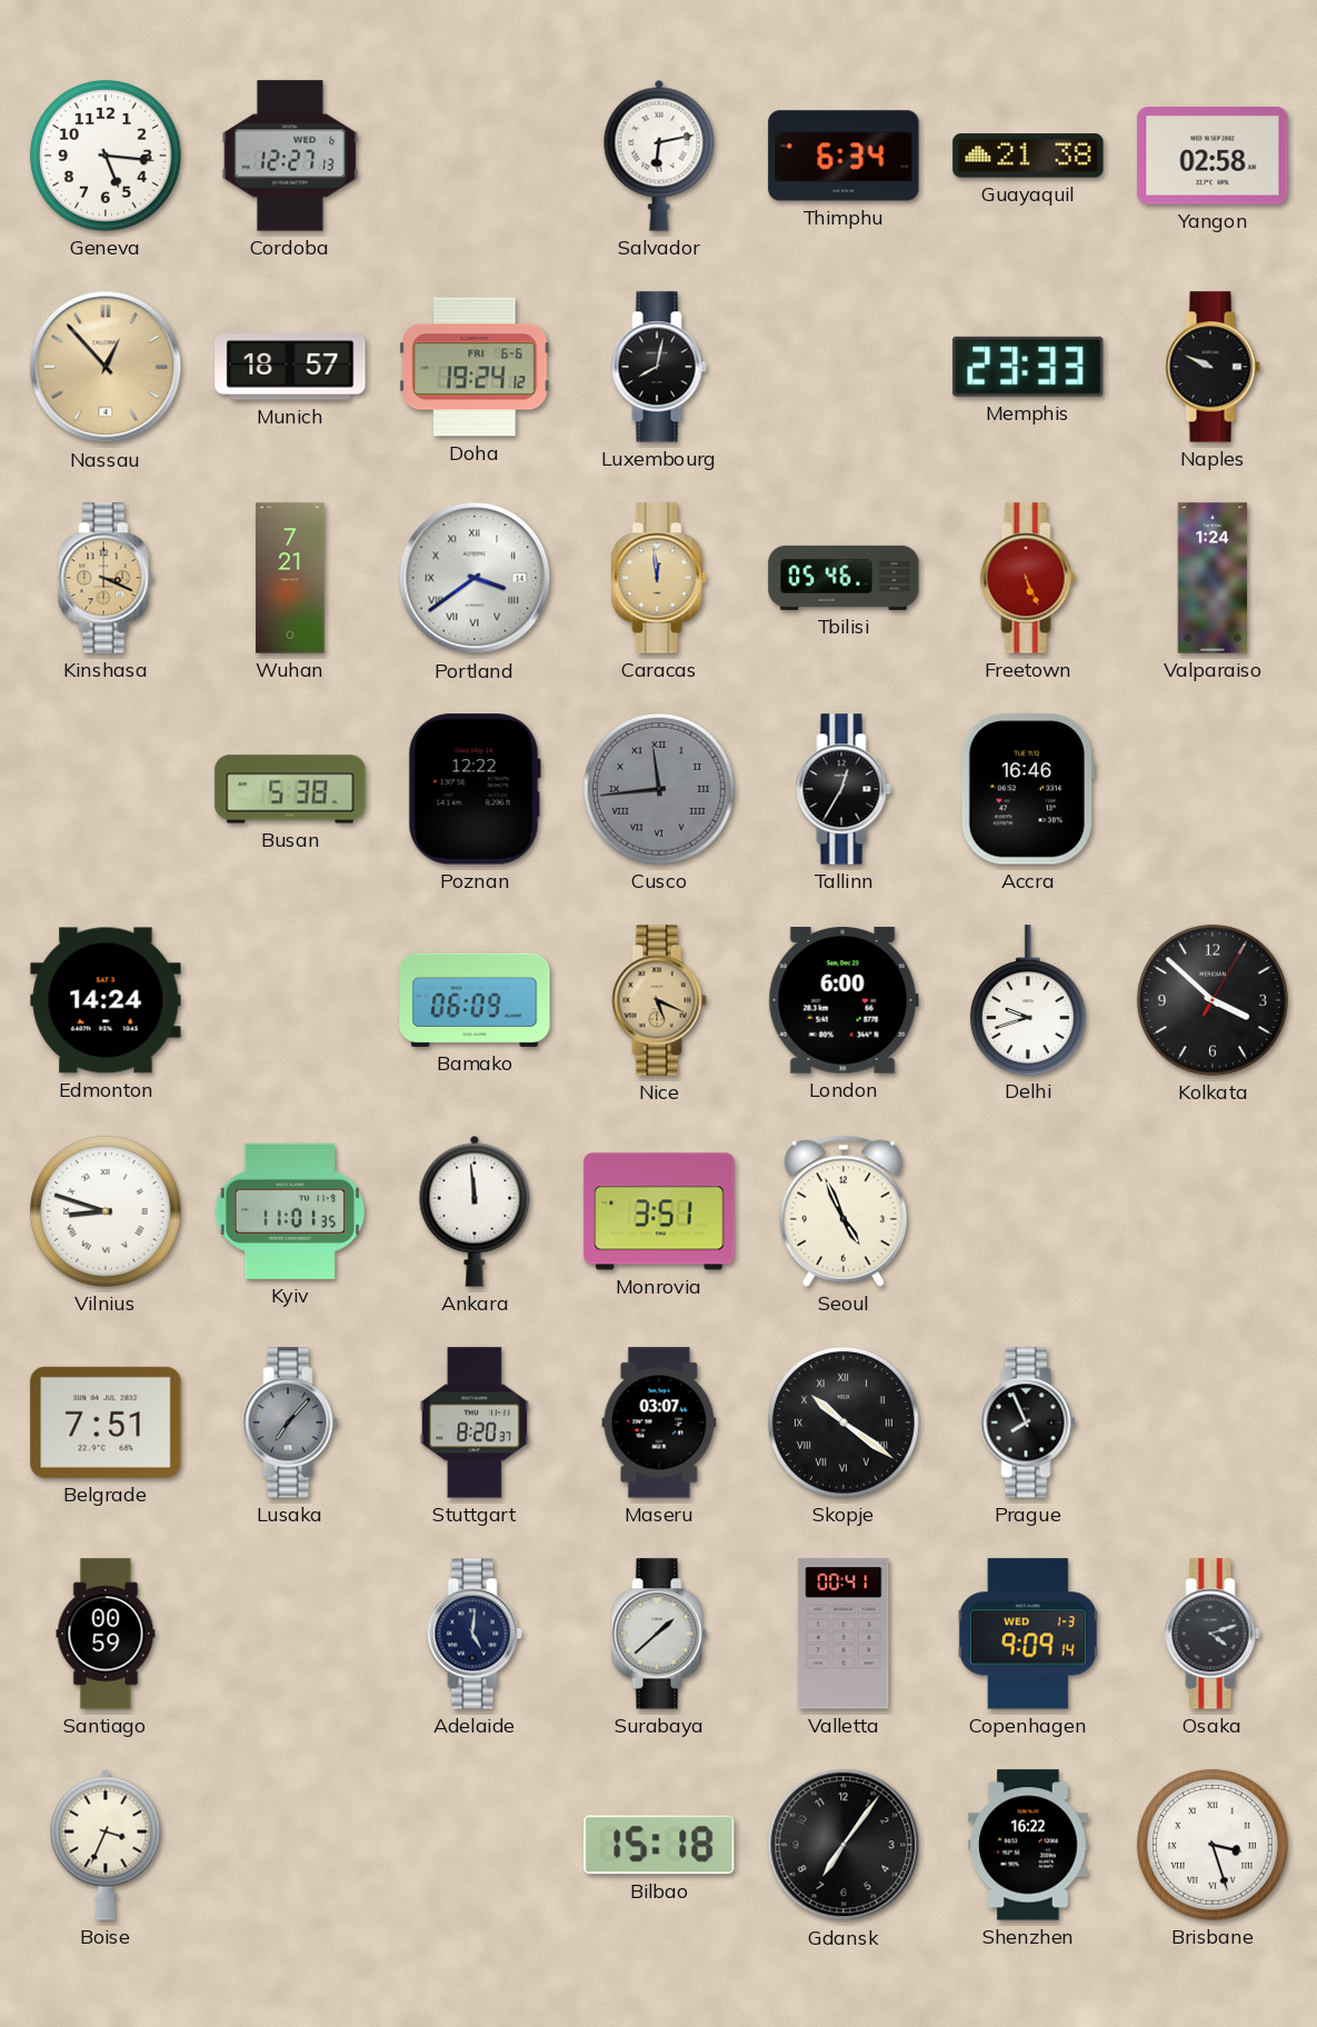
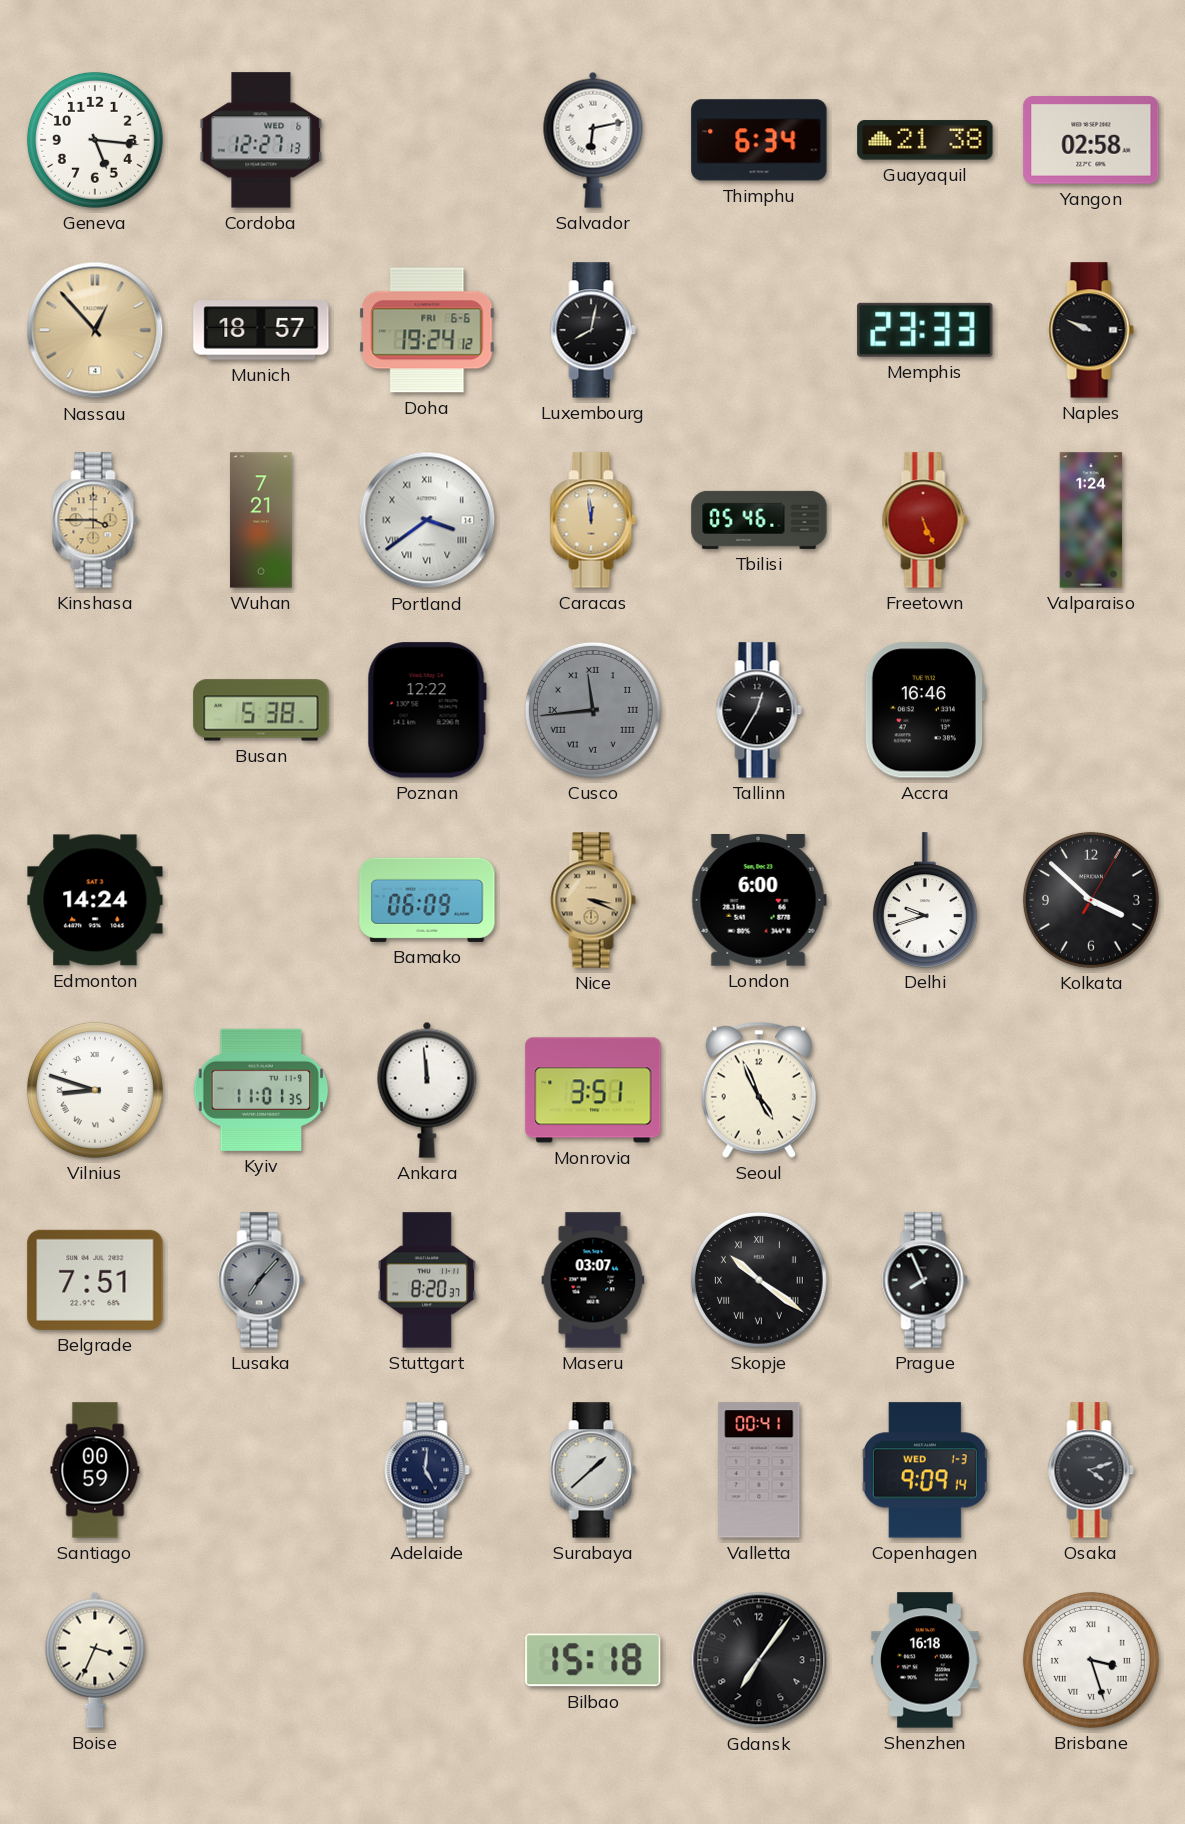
Kinshasa: 3:19 -> 3:45 (95, 520)
Nice: 5:19 -> 3:19 (593, 900)
Shenzhen: 16:22 -> 16:18 (925, 1660)
